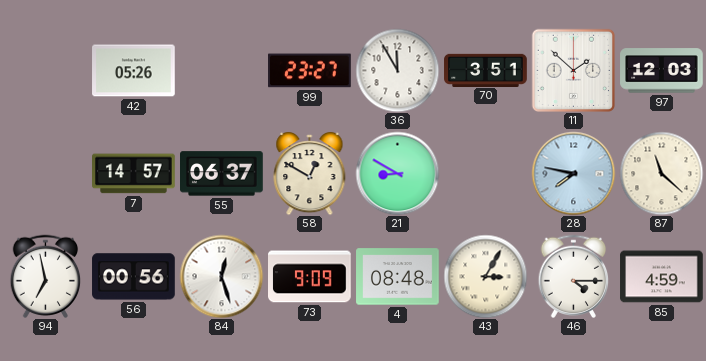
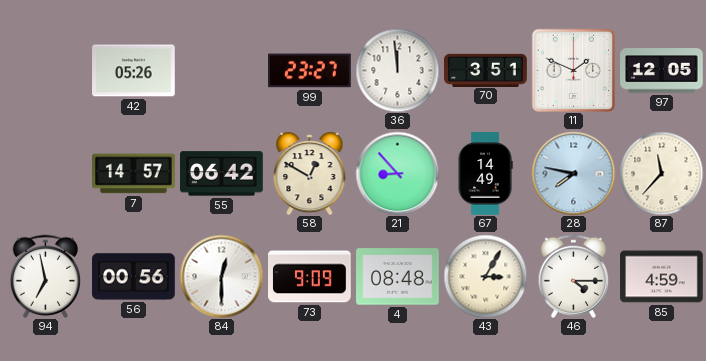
36: 11:55 -> 11:59 (397, 70)
11: 1:52 -> 1:49 (573, 70)
97: 12:03 -> 12:05 (662, 71)
55: 06:37 -> 06:42 (222, 174)
21: 8:50 -> 8:53 (397, 173)
67: none -> 14:49 (485, 174)
87: 11:22 -> 11:37 (661, 173)
84: 12:27 -> 12:30 (221, 276)
